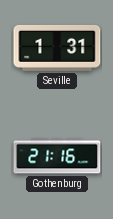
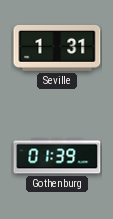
Gothenburg: 21:16 -> 01:39 (57, 156)
